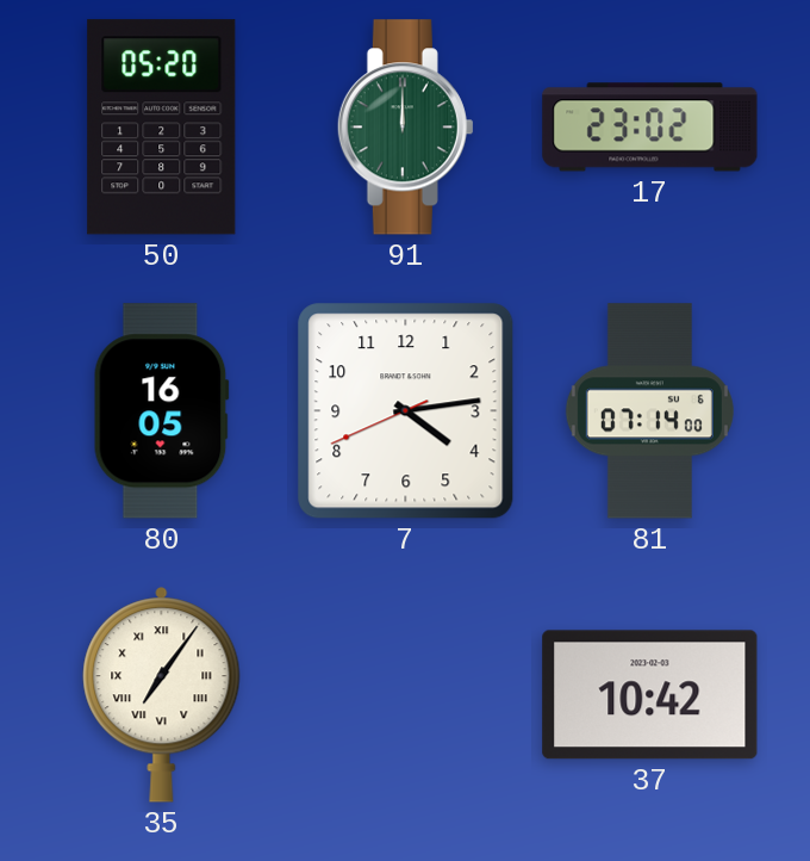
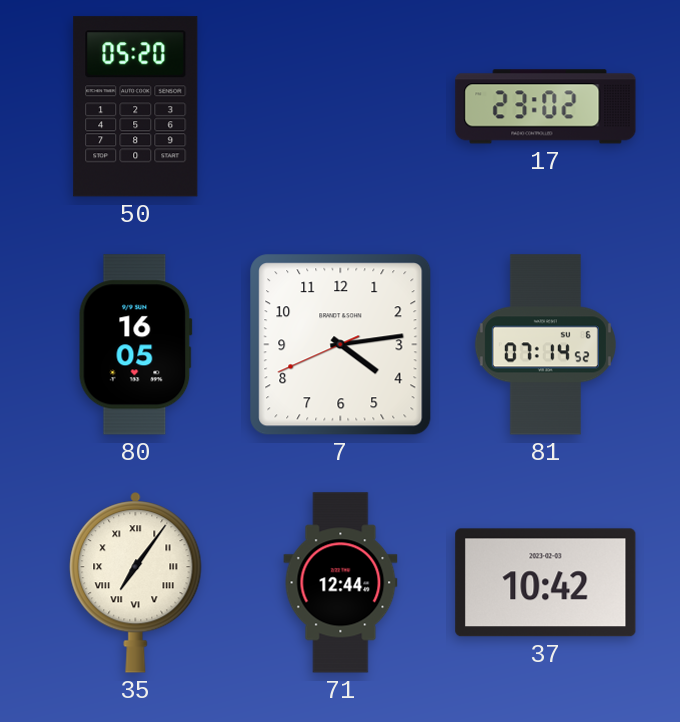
91: 12:00 -> none (405, 128)
81: 07:14:00 -> 07:14:52 (545, 345)
71: none -> 12:44 (341, 583)
